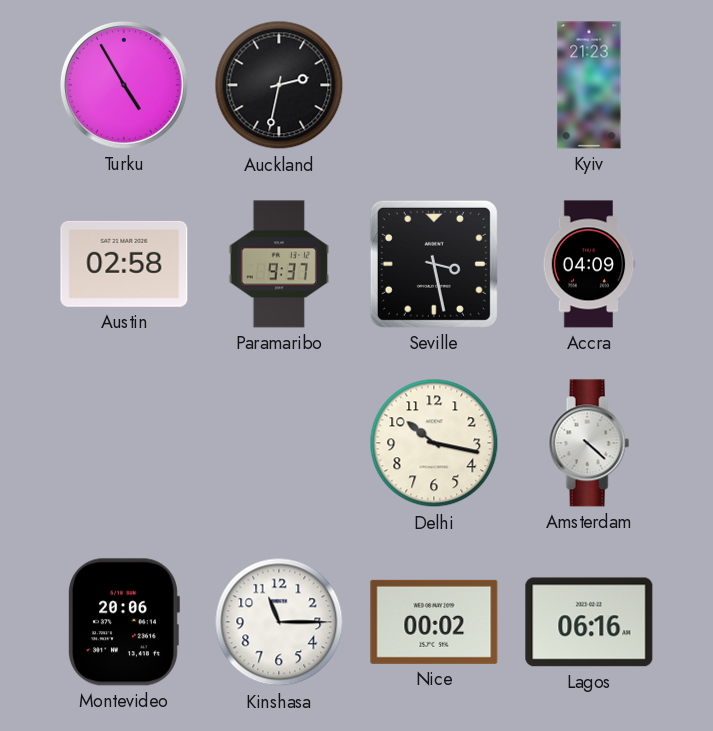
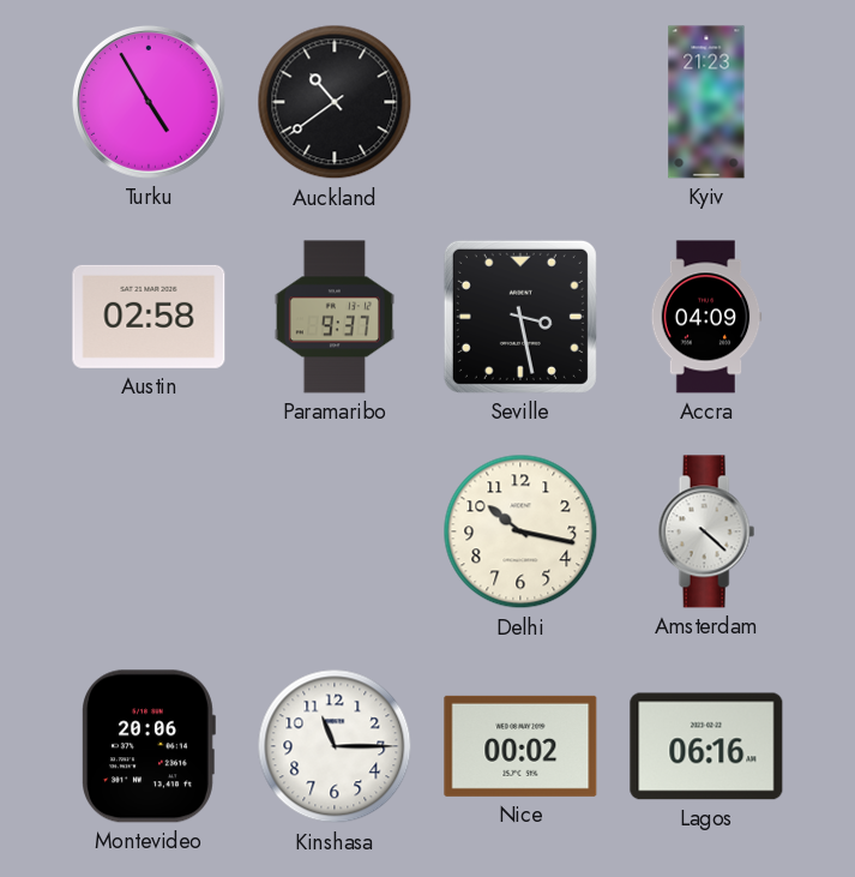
Auckland: 2:32 -> 10:39 (335, 102)
